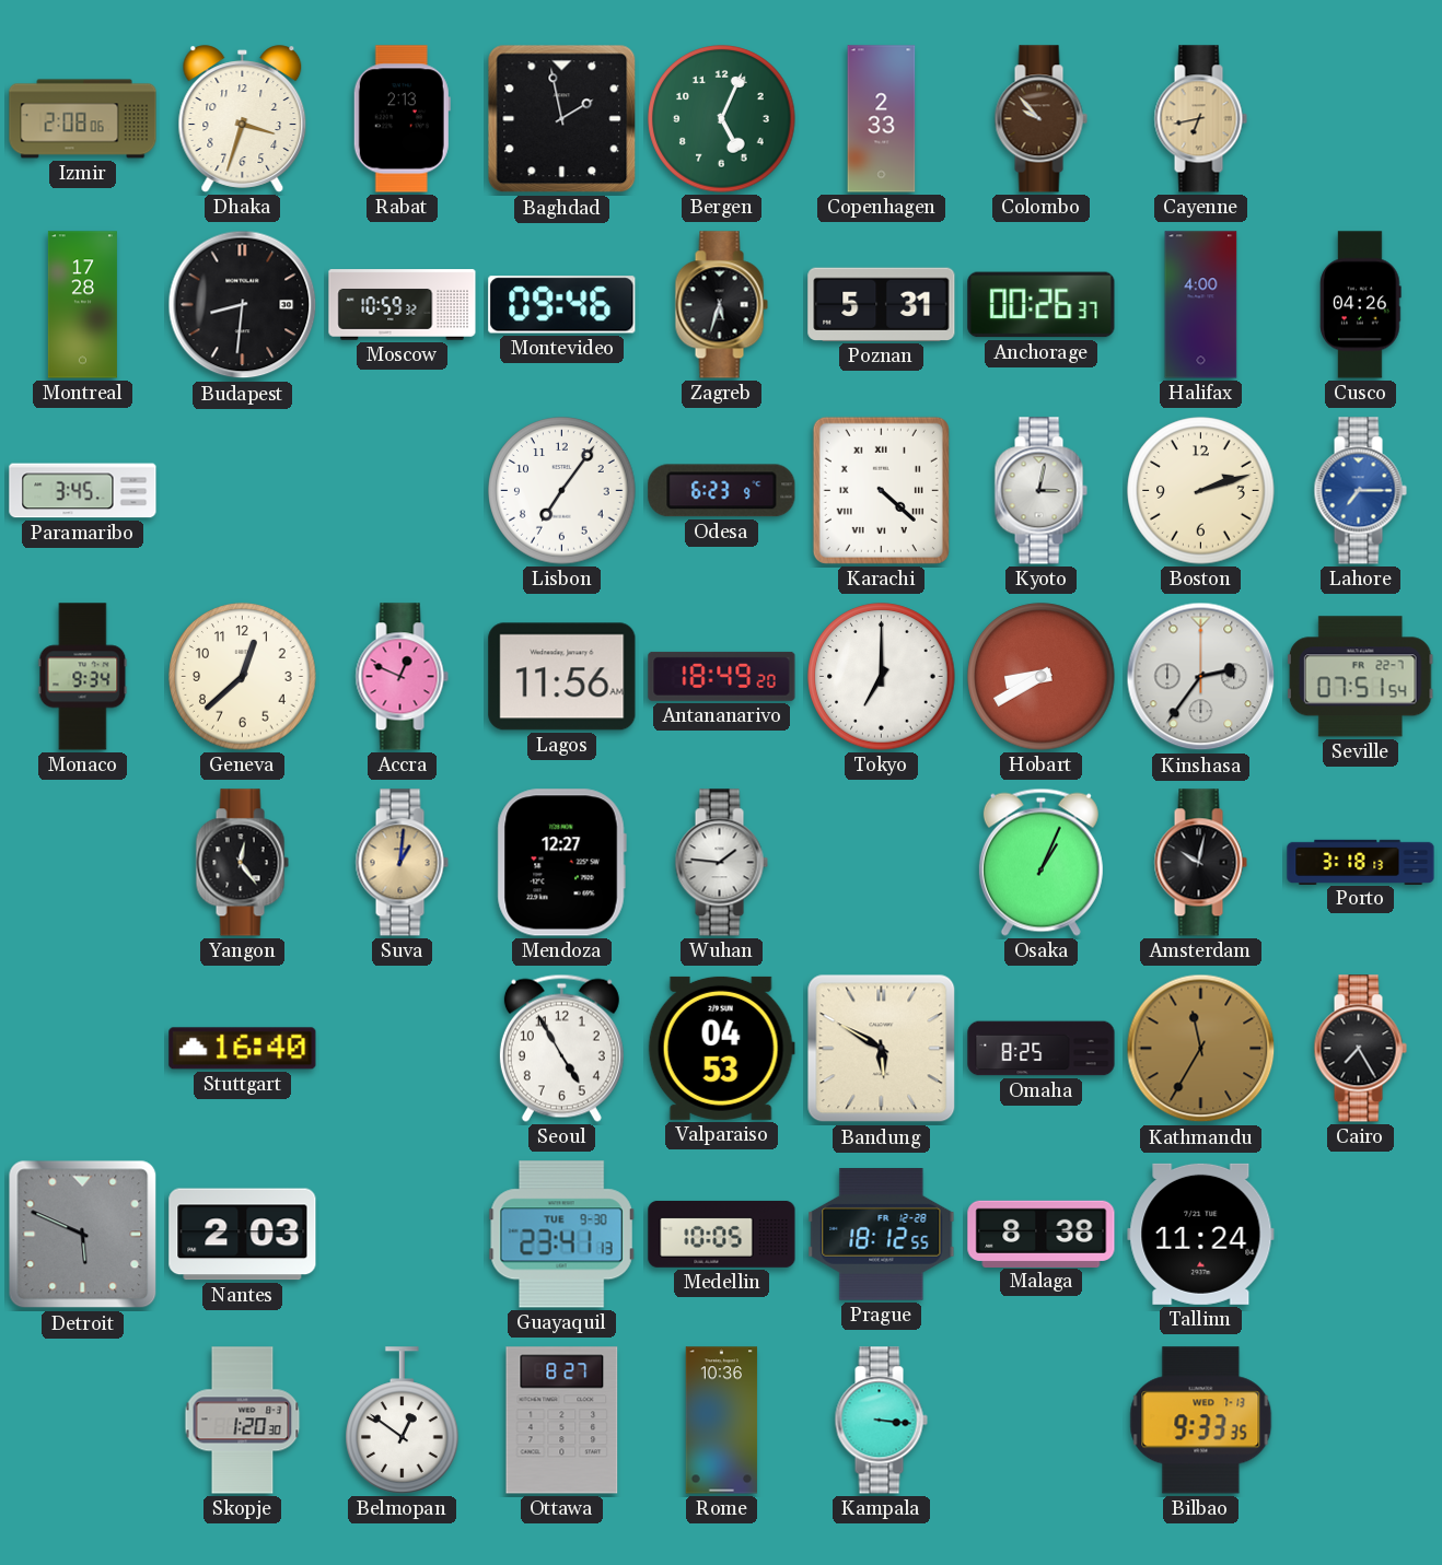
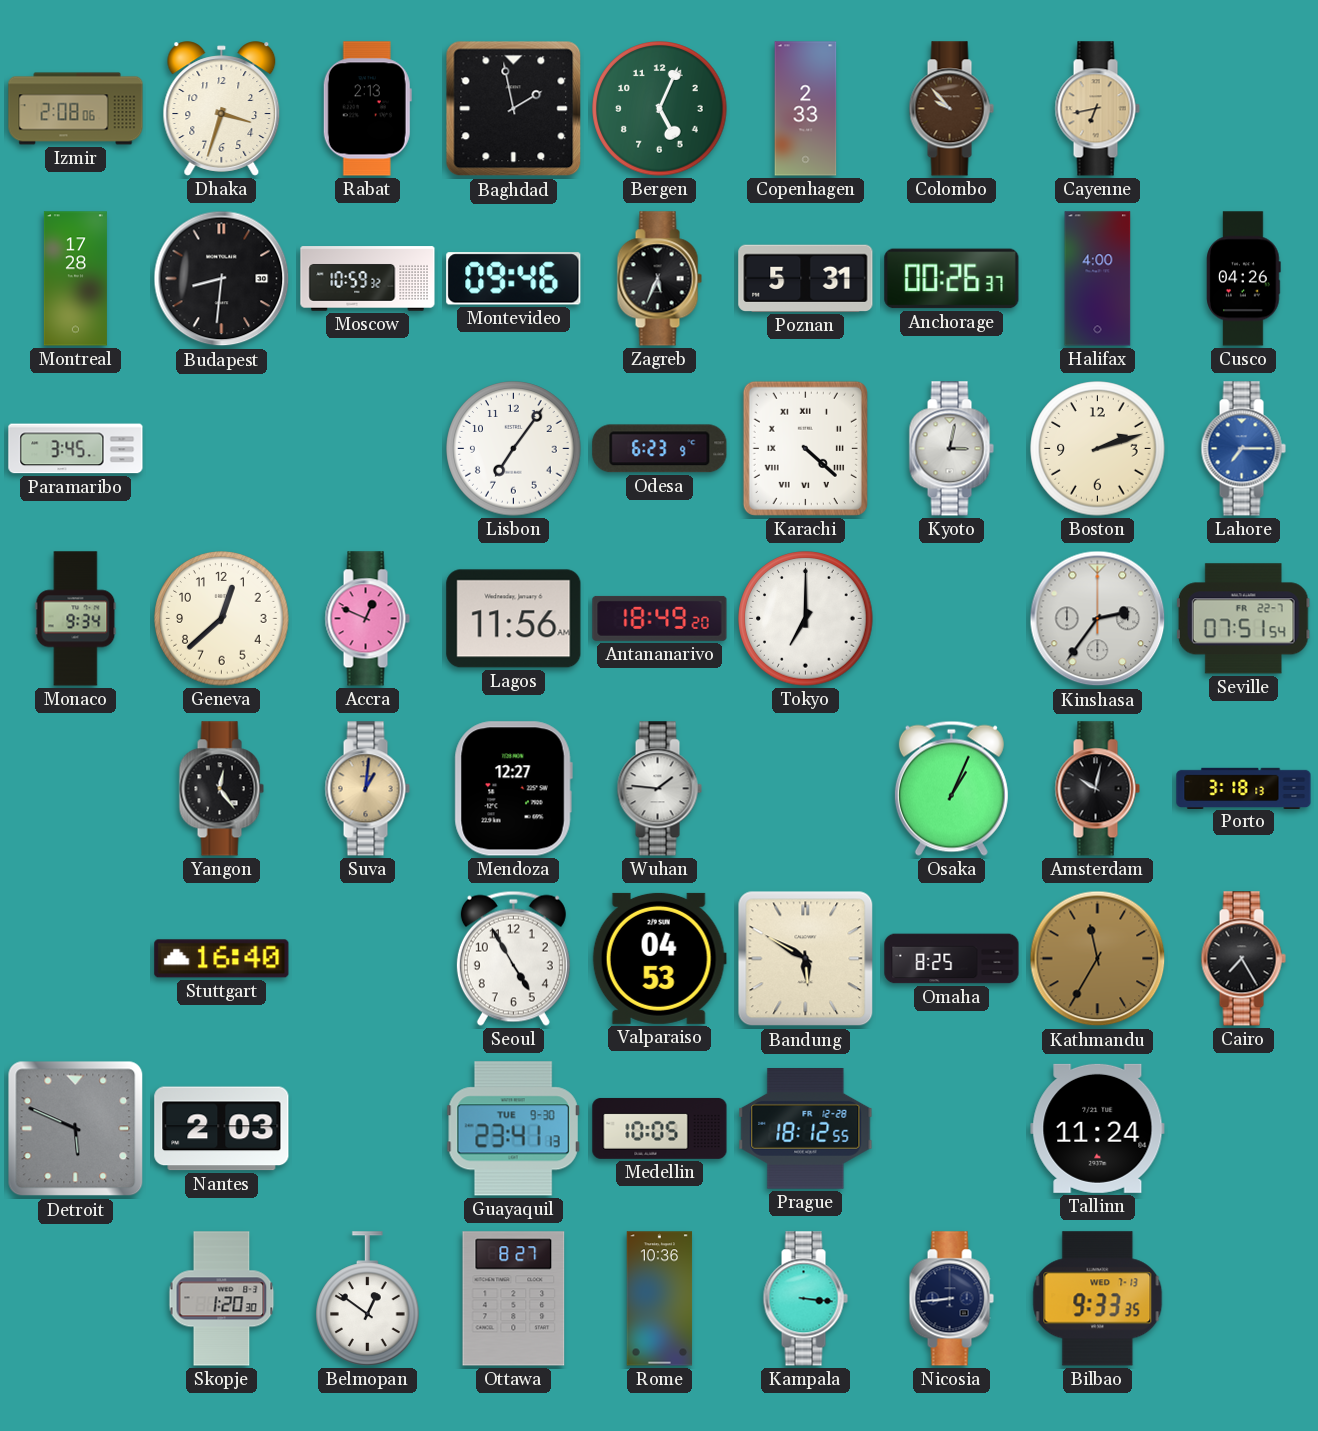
Zagreb: 5:33 -> 5:34 (659, 279)
Hobart: 8:40 -> none (1042, 677)
Malaga: 8:38 -> none (1042, 1234)
Nicosia: none -> 8:44 (951, 1299)
